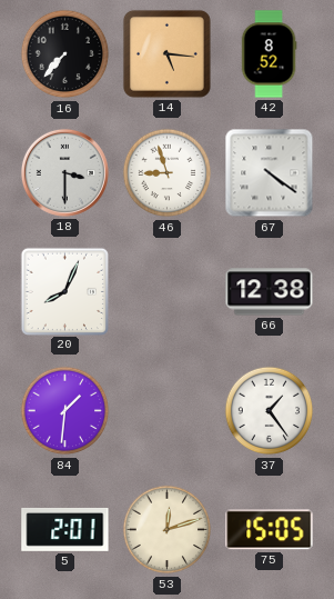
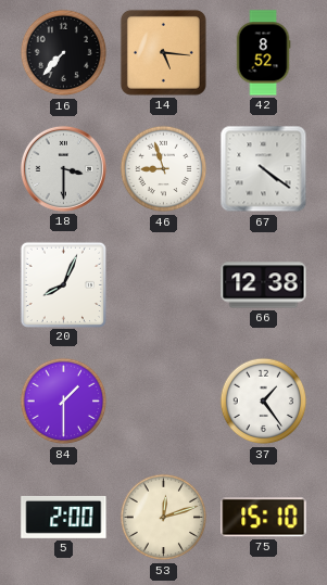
84: 1:31 -> 1:30 (64, 402)
5: 2:01 -> 2:00 (64, 517)
75: 15:05 -> 15:10 (264, 518)
